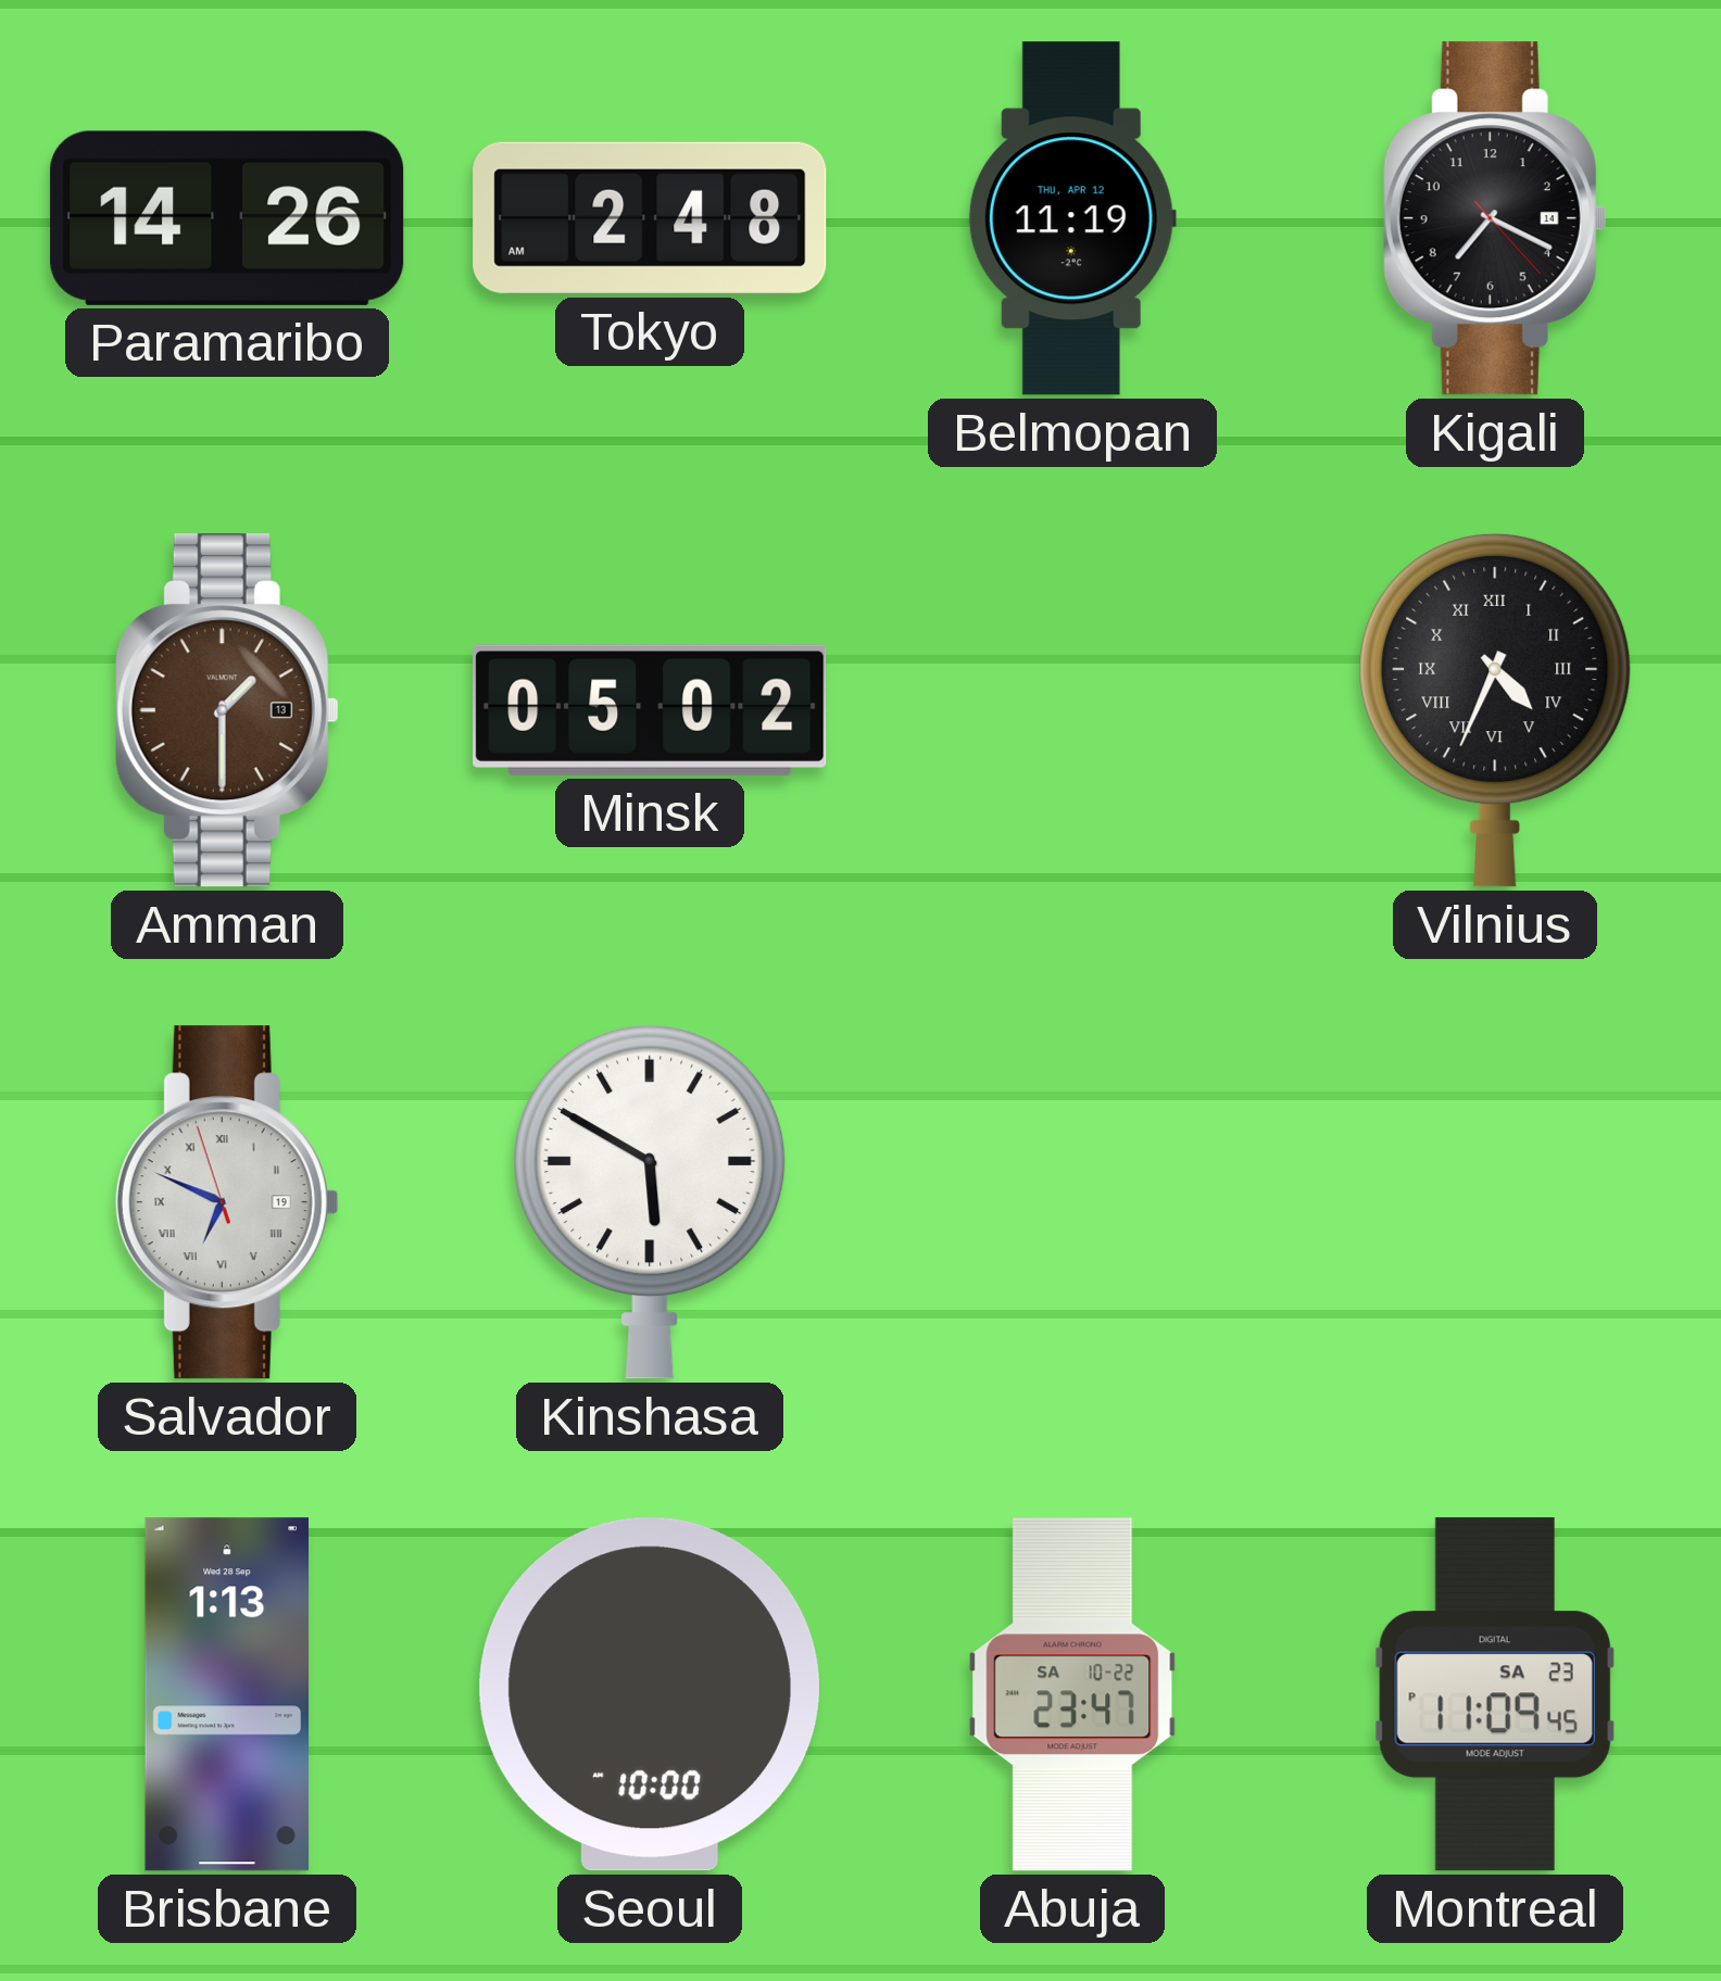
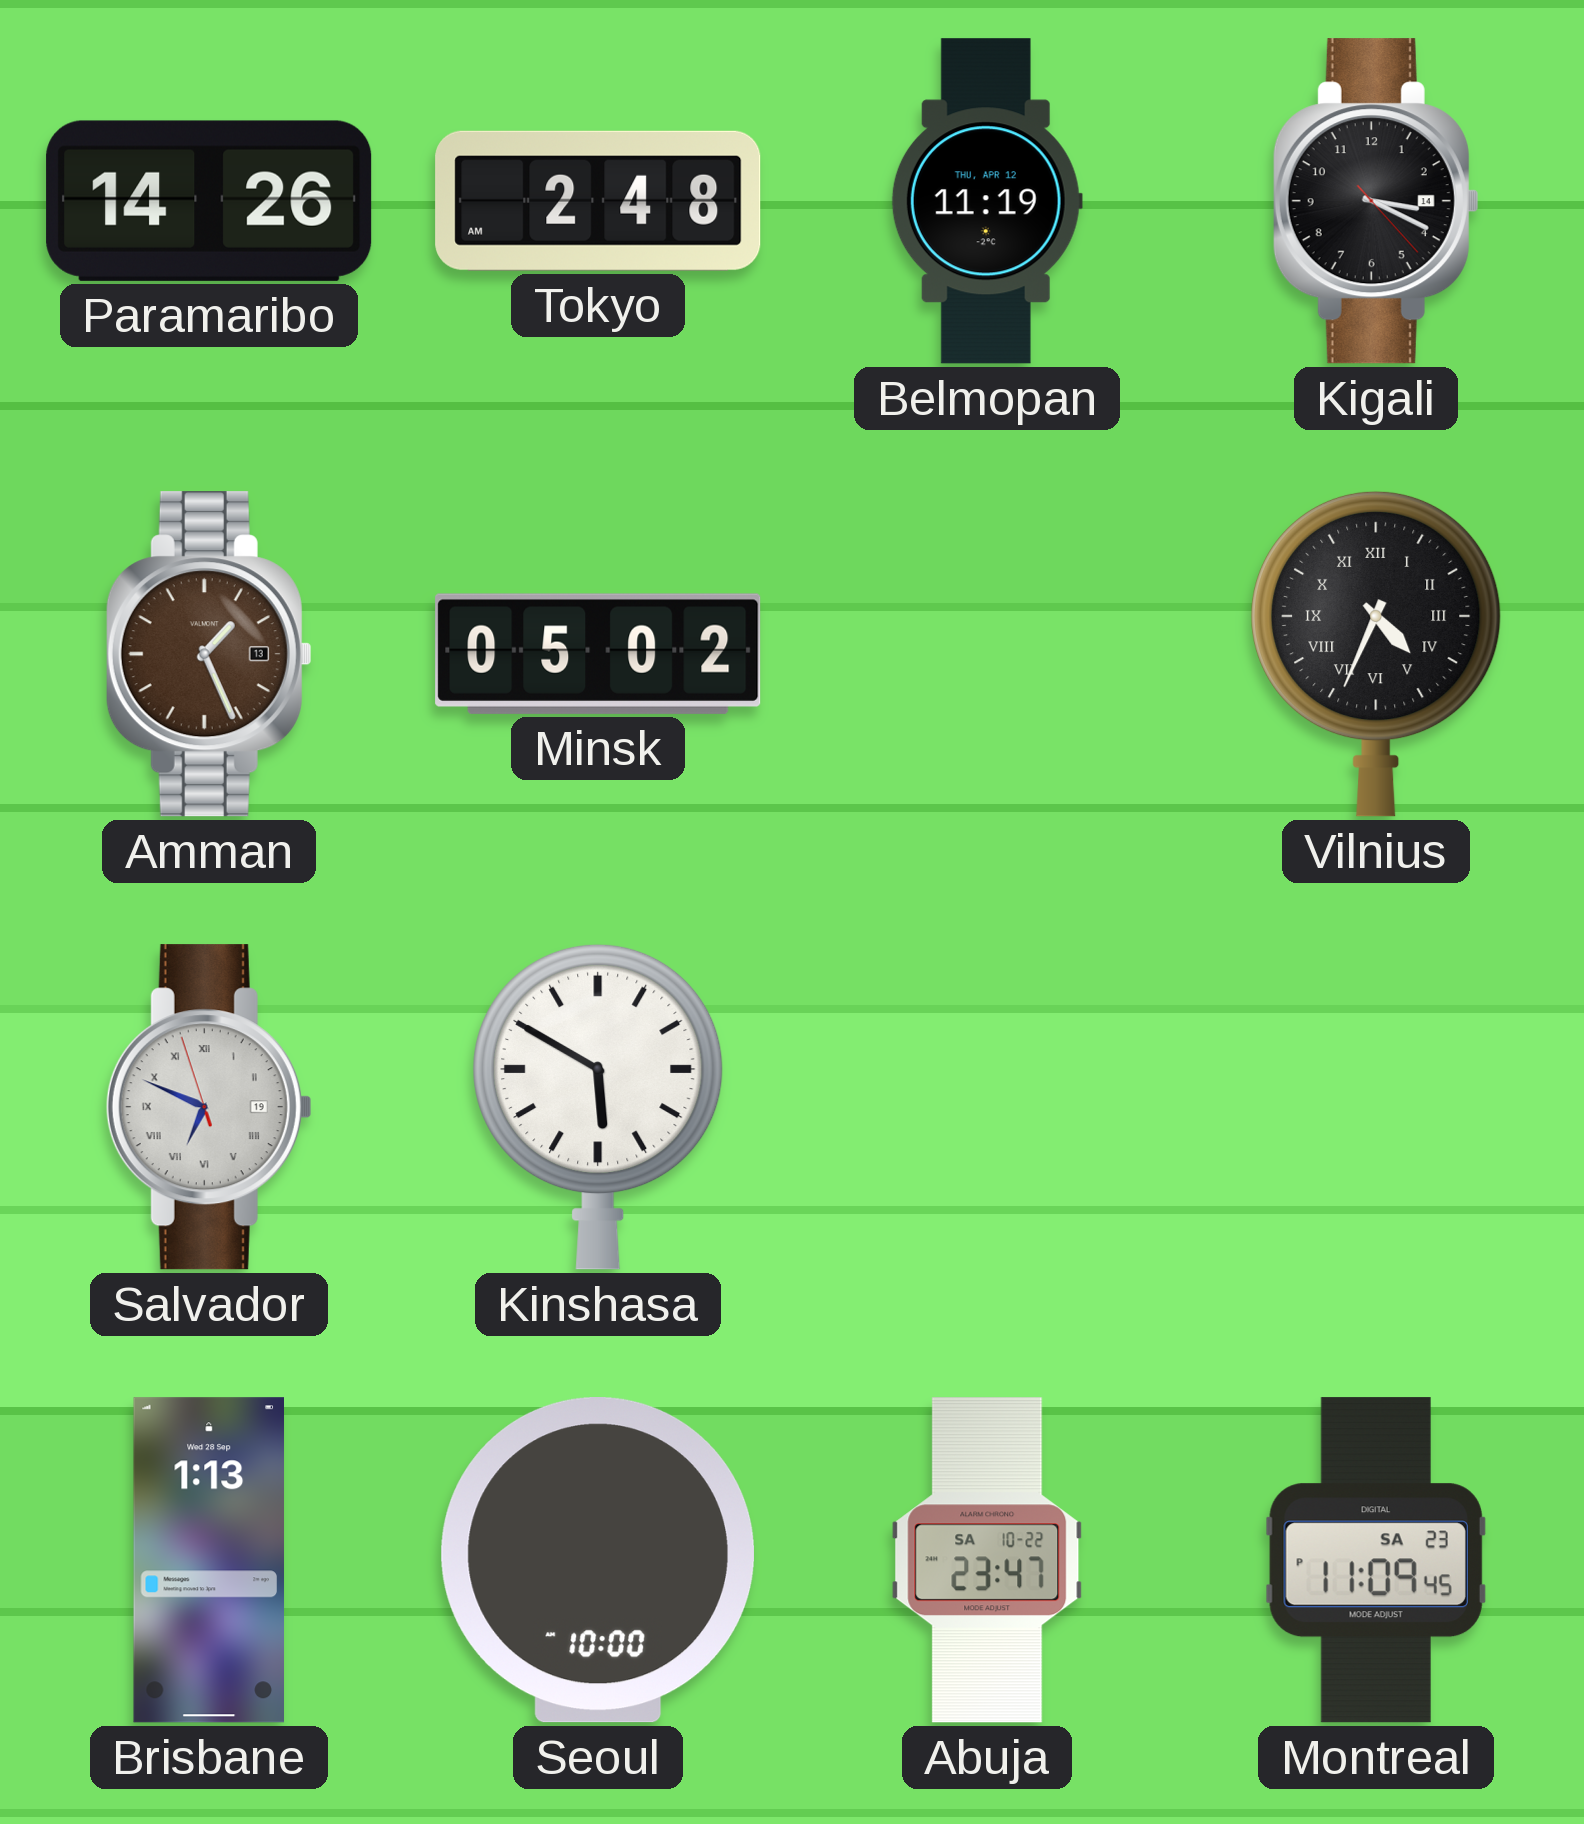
Kigali: 7:19 -> 3:19 (1376, 201)
Amman: 1:30 -> 1:26 (209, 654)
